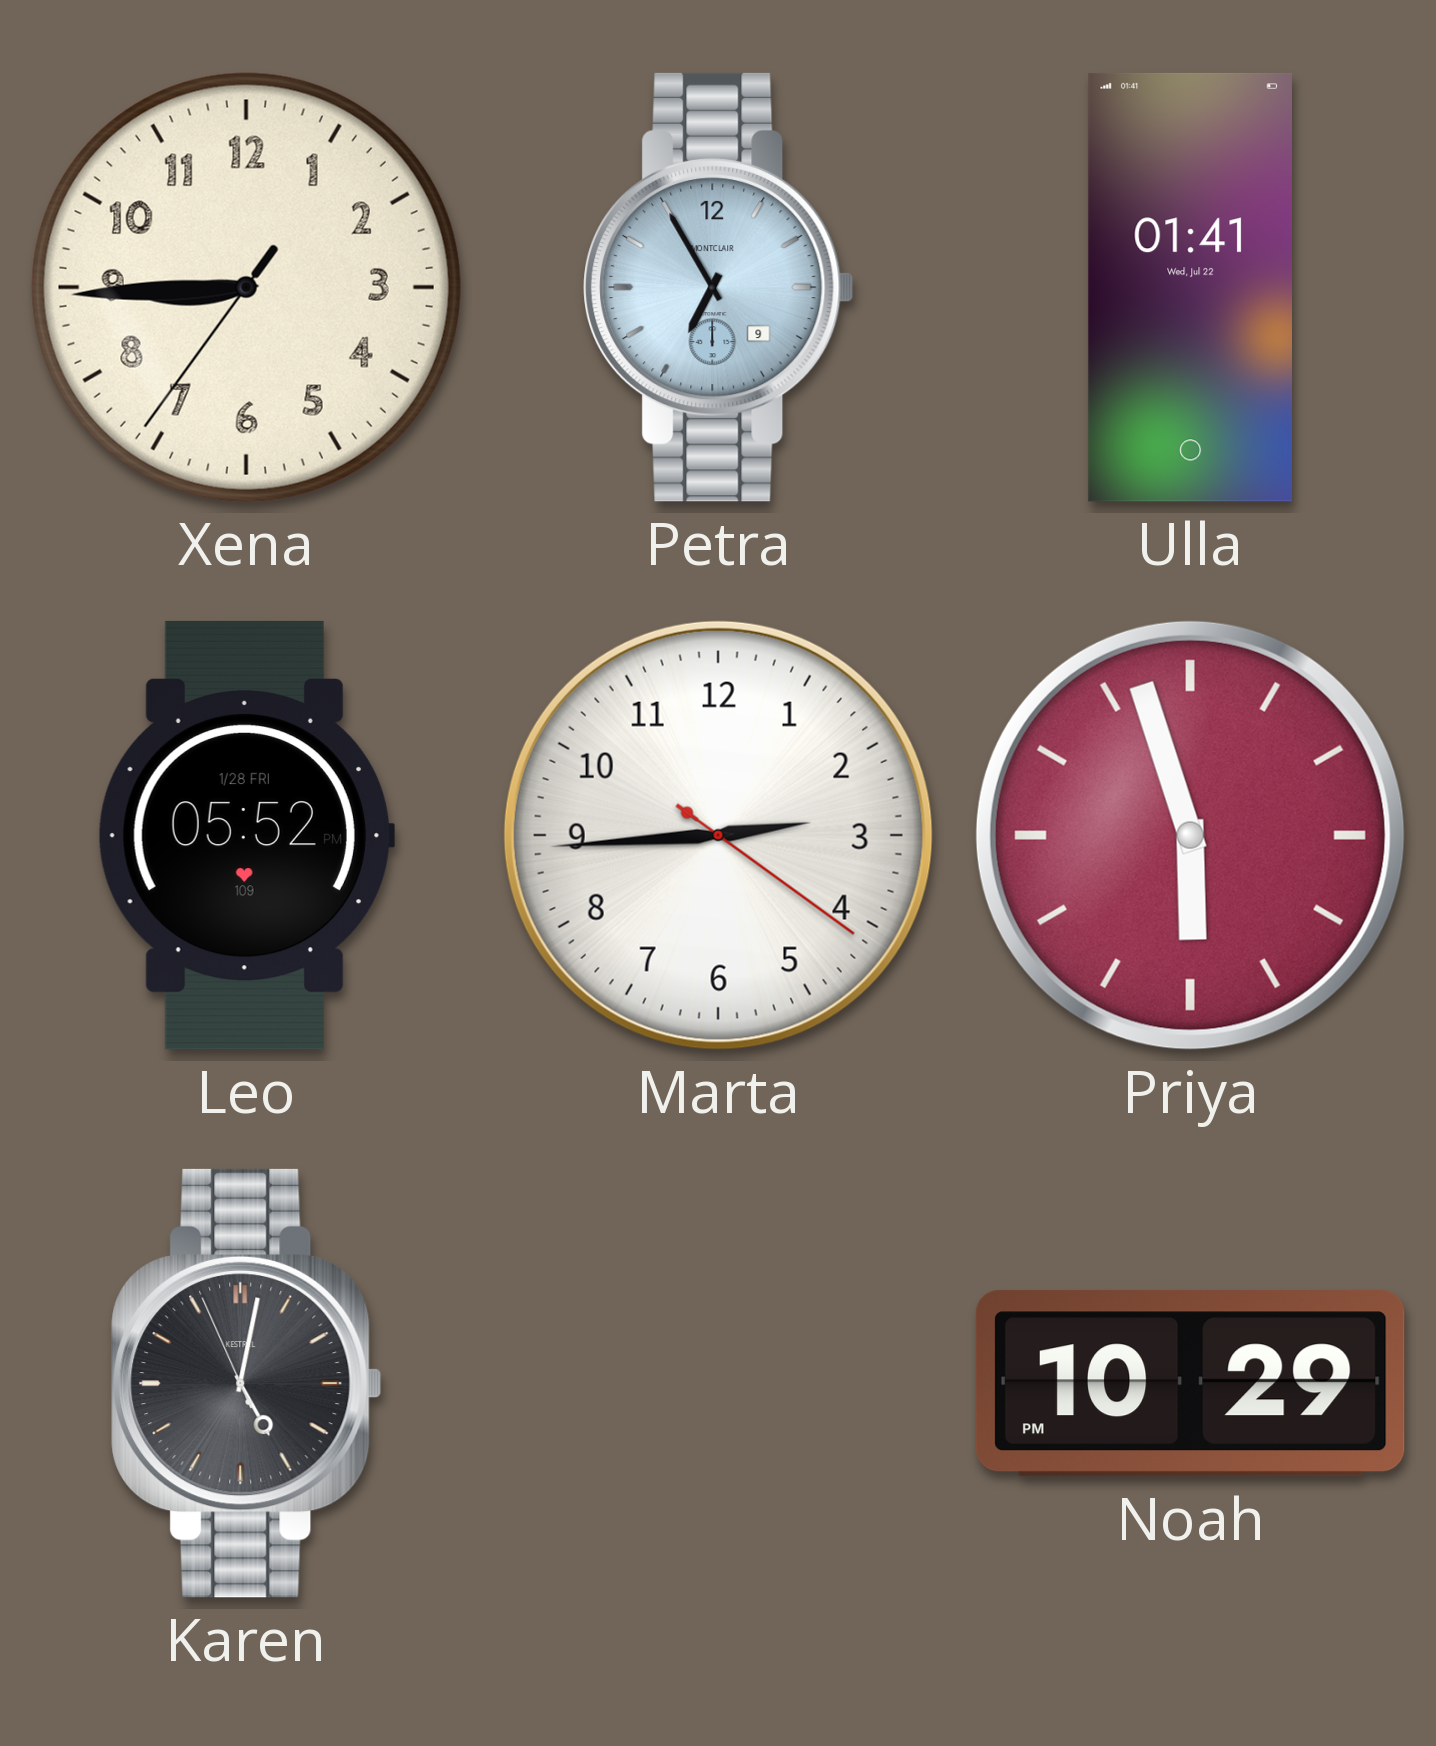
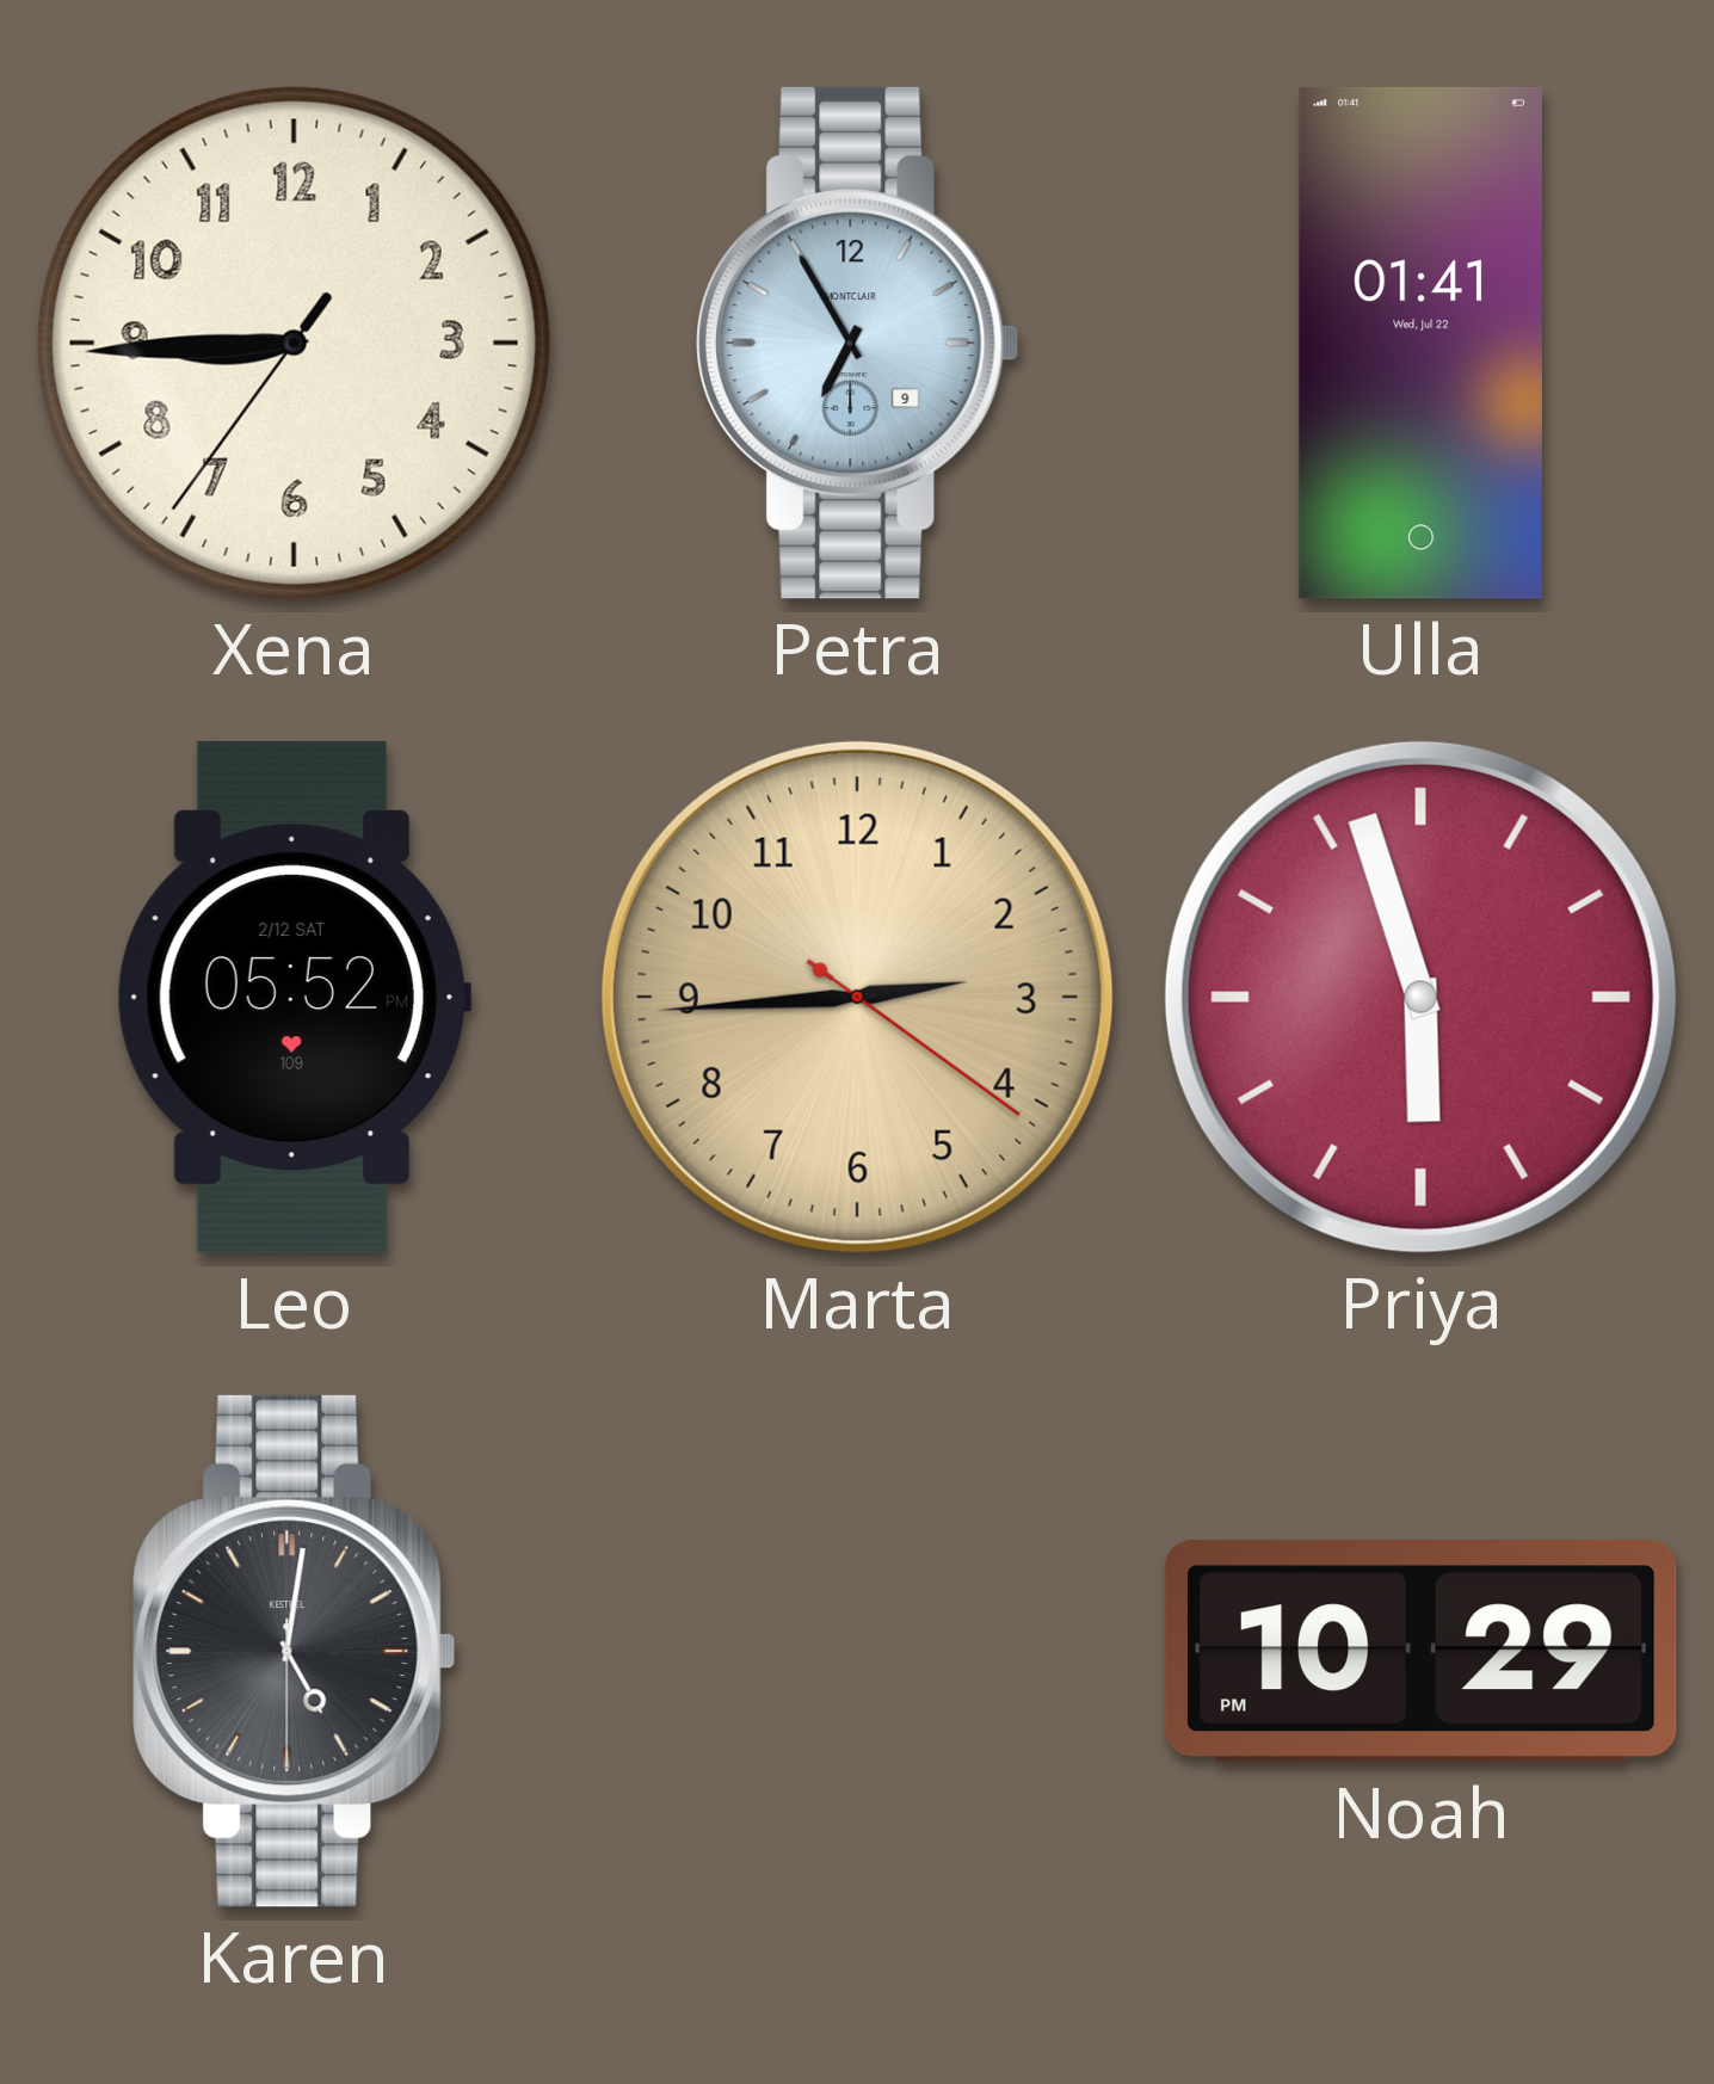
Leo date: 1/28 FRI -> 2/12 SAT (294, 997)
Marta dial: white -> champagne (857, 997)
Karen: 5:01:56 -> 5:01:30 (295, 1651)
